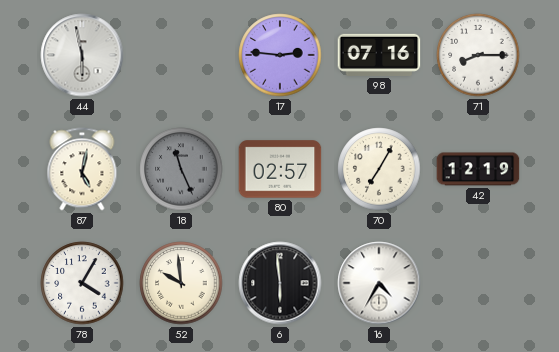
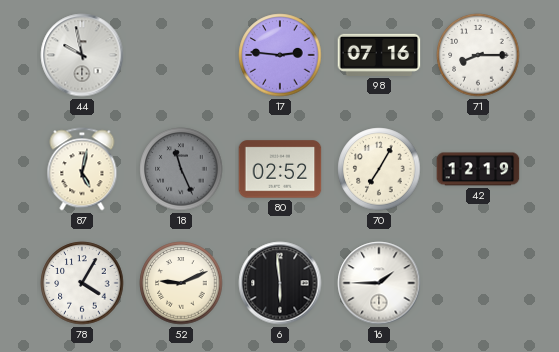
44: 5:58 -> 9:58 (82, 55)
80: 02:57 -> 02:52 (280, 169)
52: 9:59 -> 9:11 (181, 283)
16: 4:35 -> 1:45 (379, 283)
